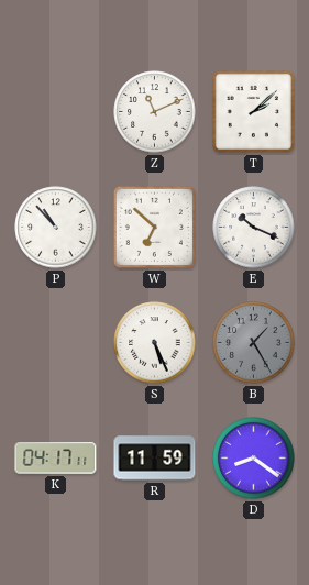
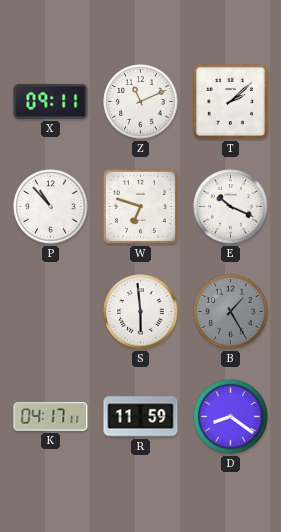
X: none -> 09:11 (51, 101)
W: 6:52 -> 6:48 (140, 206)
S: 5:26 -> 5:59 (141, 312)
